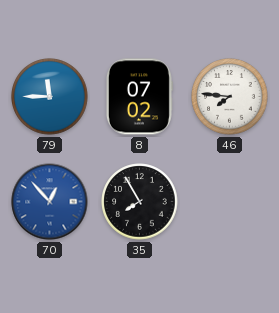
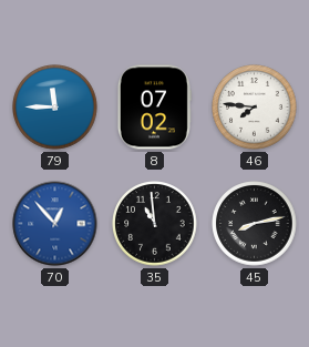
35: 7:55 -> 10:59 (155, 224)
45: none -> 8:13 (255, 224)
